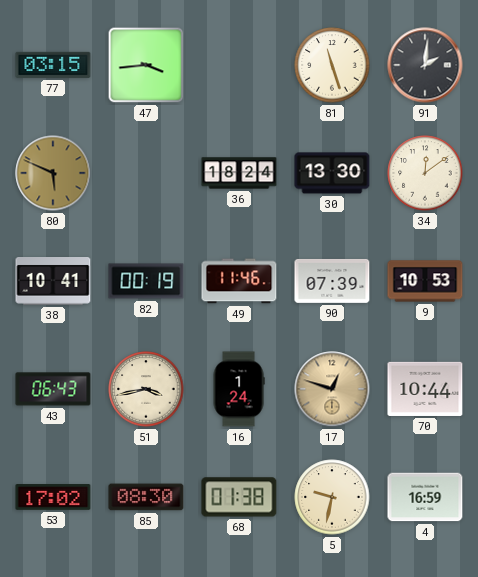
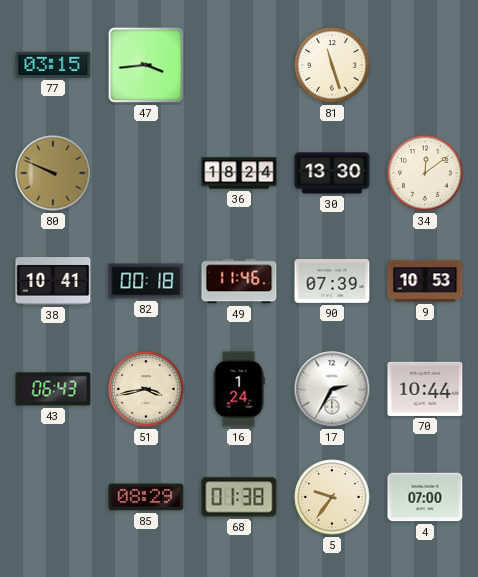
91: 2:01 -> none (425, 65)
80: 5:49 -> 9:49 (53, 173)
82: 00:19 -> 00:18 (146, 281)
17: 12:48 -> 2:35 (332, 389)
17 dial: champagne -> white (332, 389)
53: 17:02 -> none (53, 497)
85: 08:30 -> 08:29 (146, 497)
5: 9:32 -> 9:36 (332, 497)
4: 16:59 -> 07:00 (425, 497)
